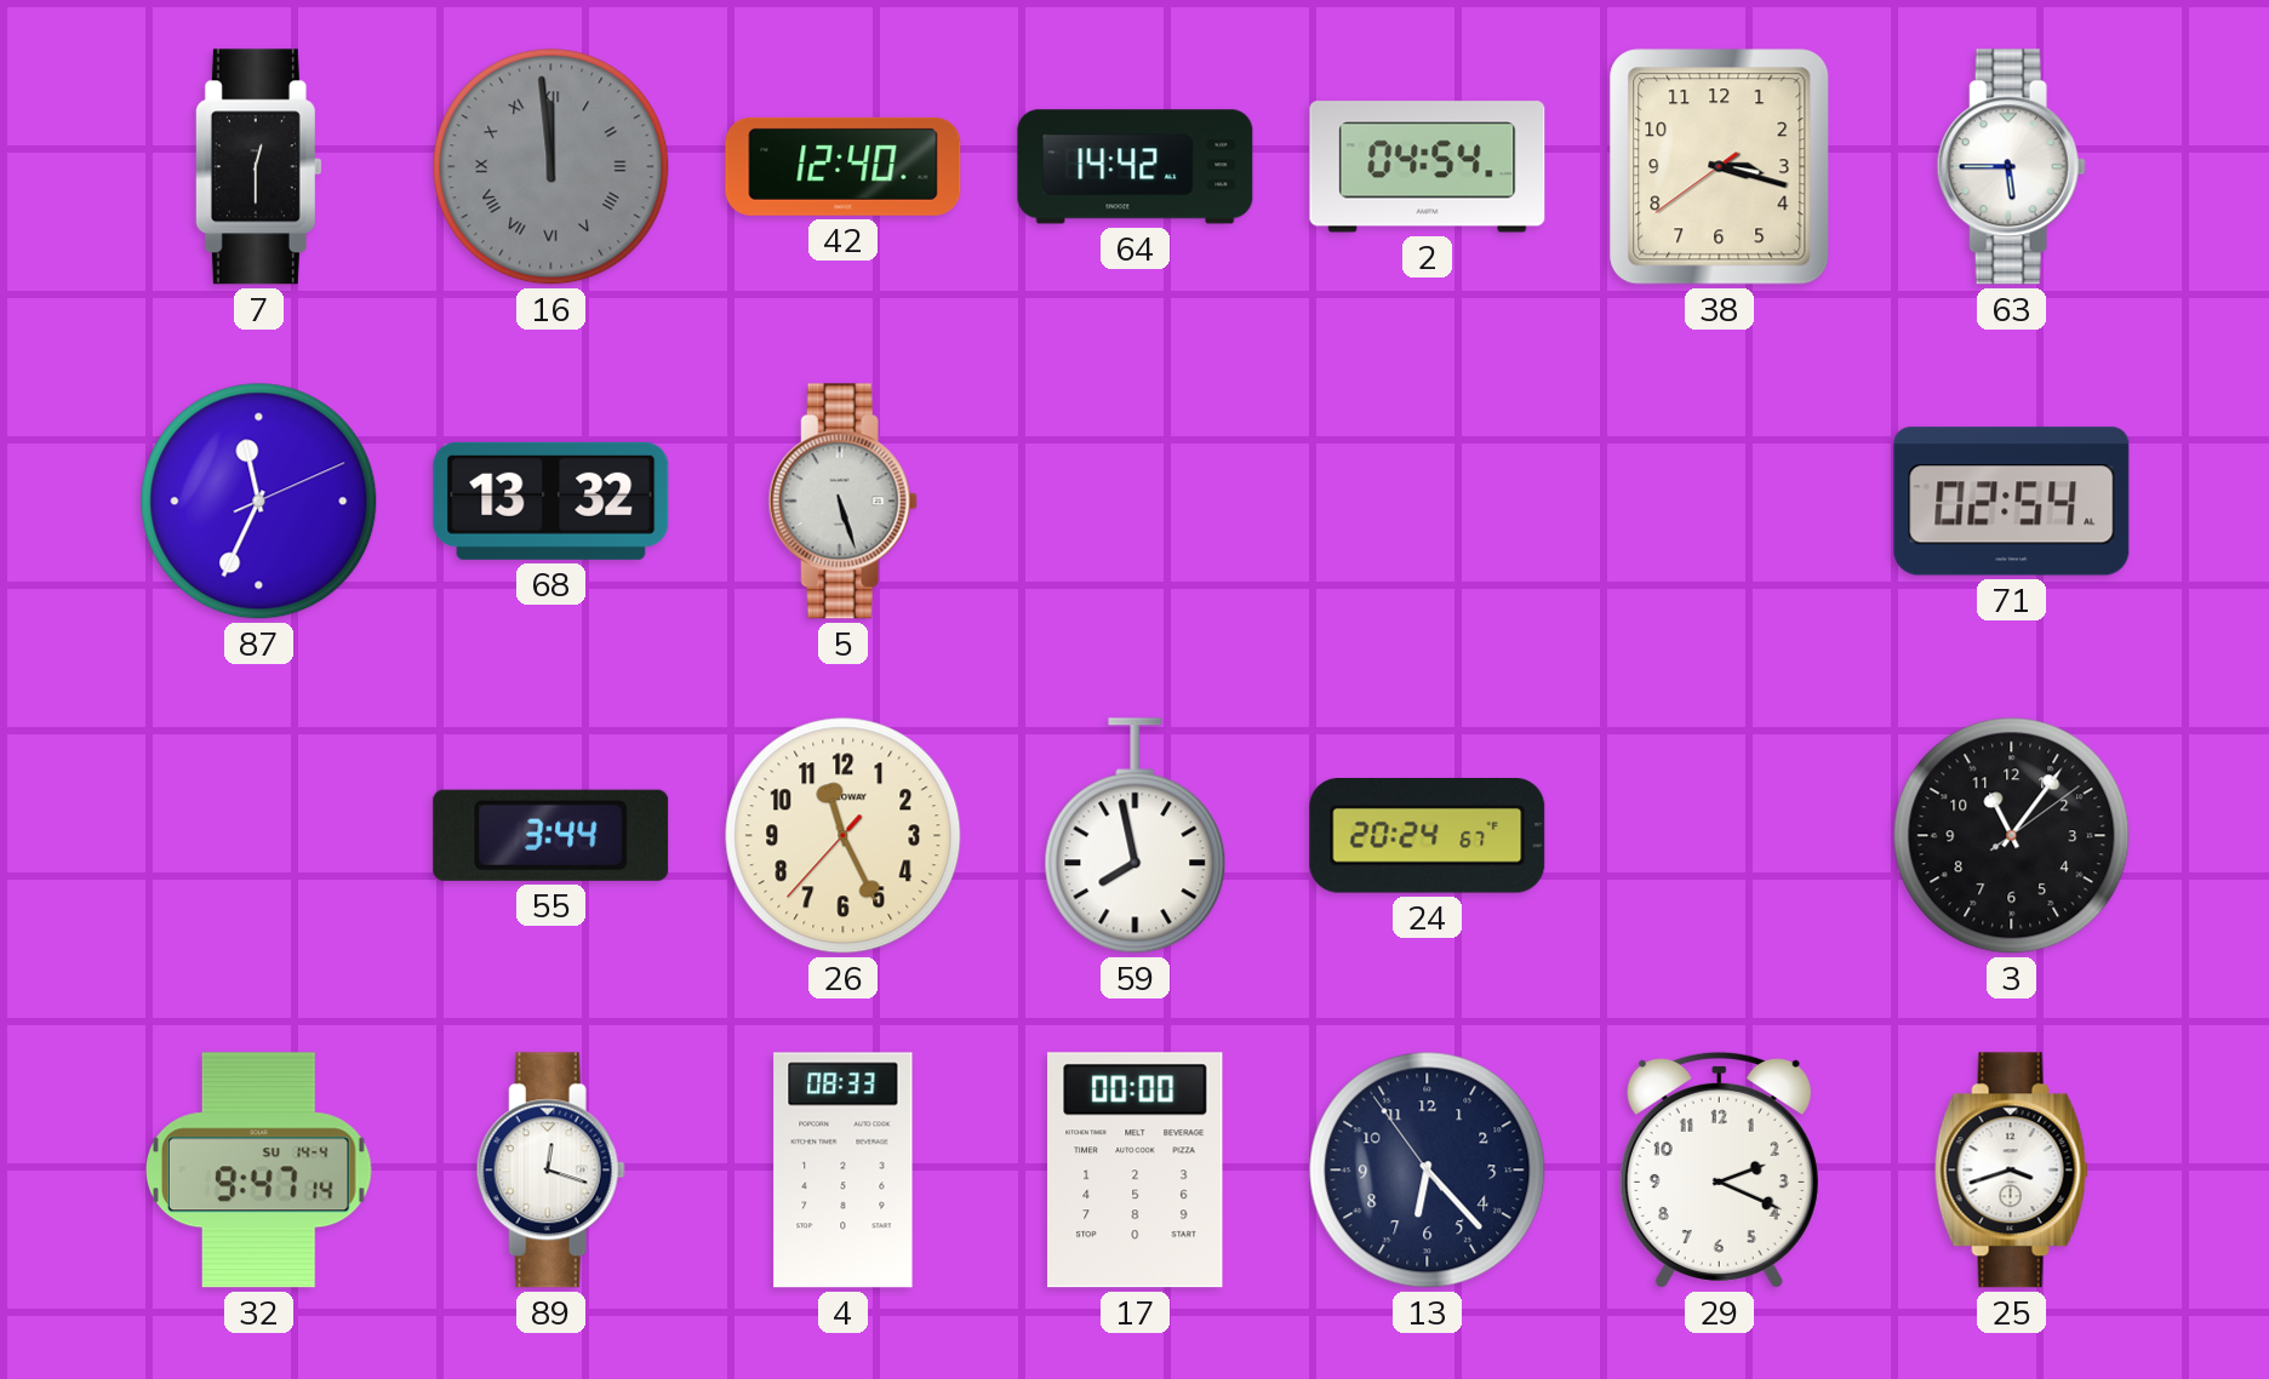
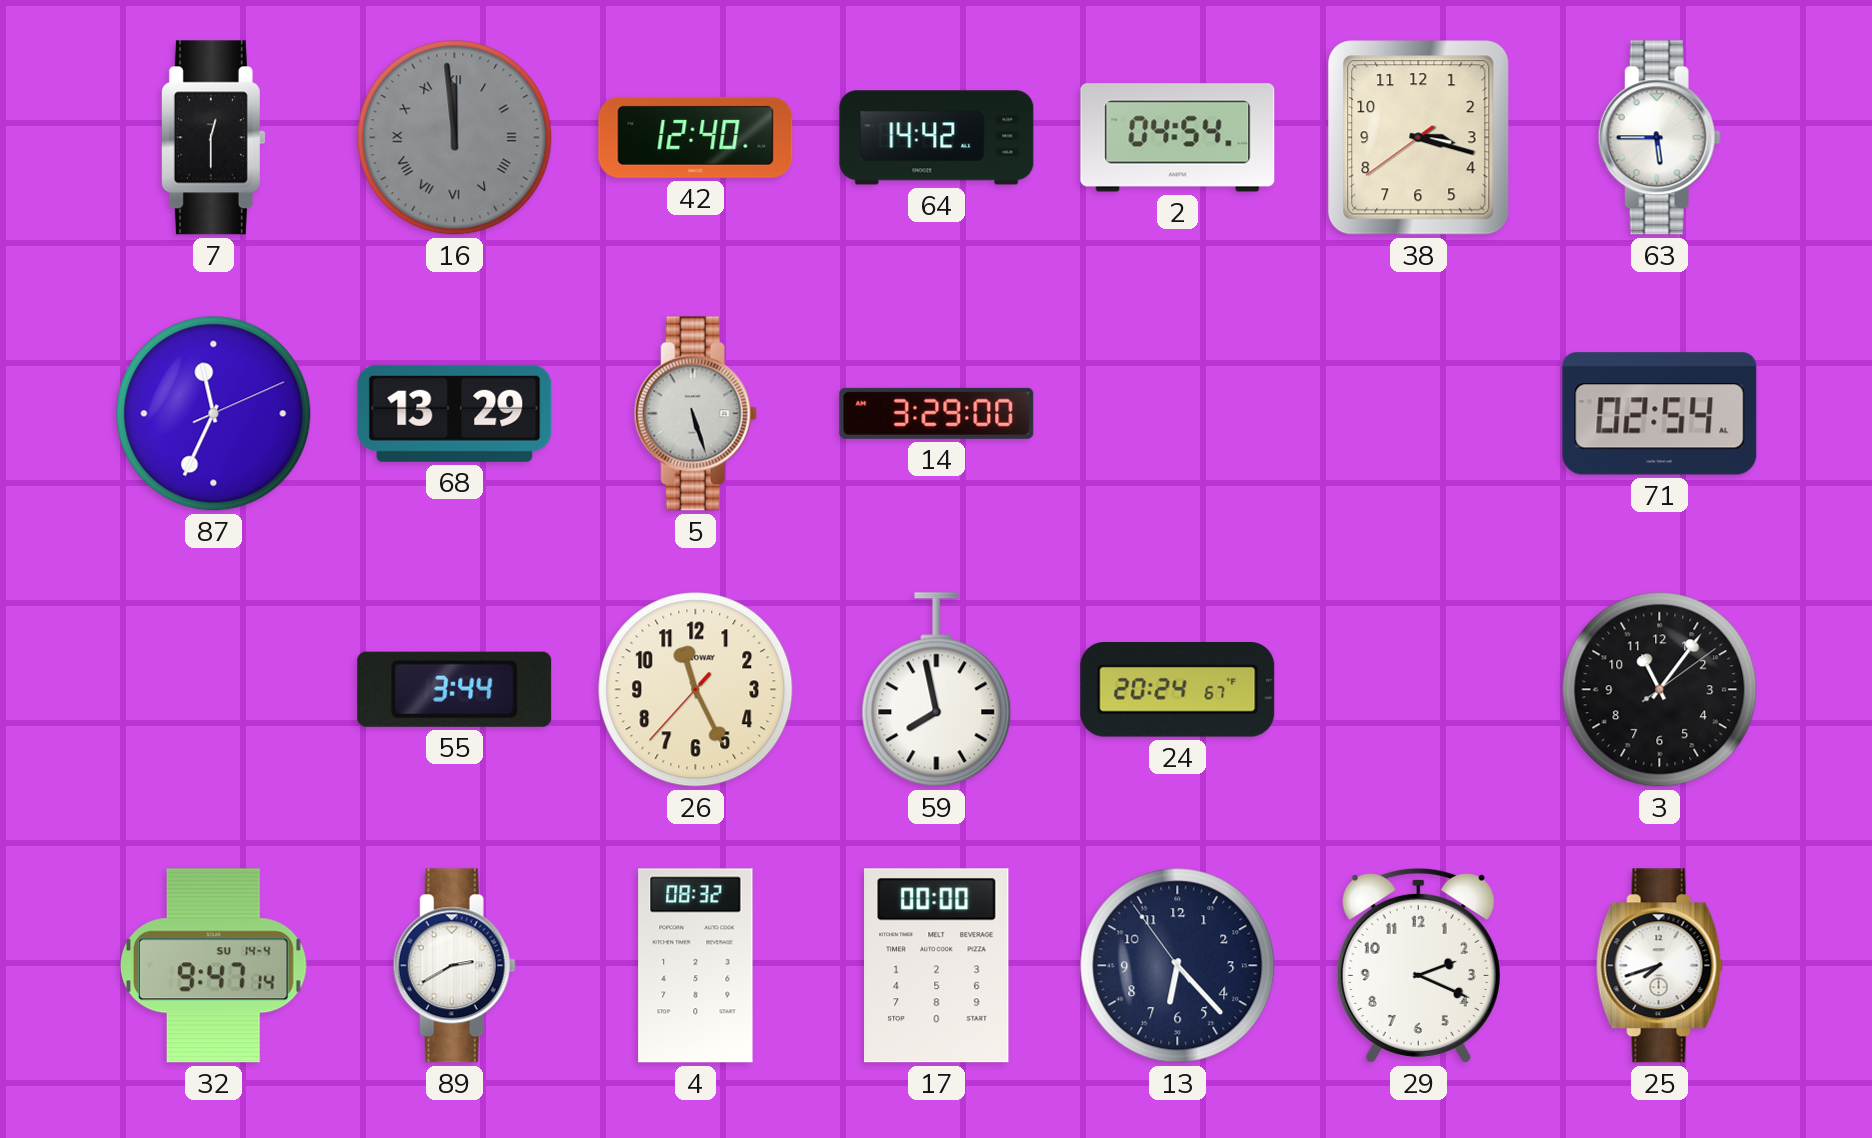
68: 13:32 -> 13:29 (455, 413)
14: none -> 3:29 (937, 413)
89: 12:18 -> 2:40 (454, 966)
4: 08:33 -> 08:32 (696, 966)
25: 3:42 -> 7:42 (1659, 966)
